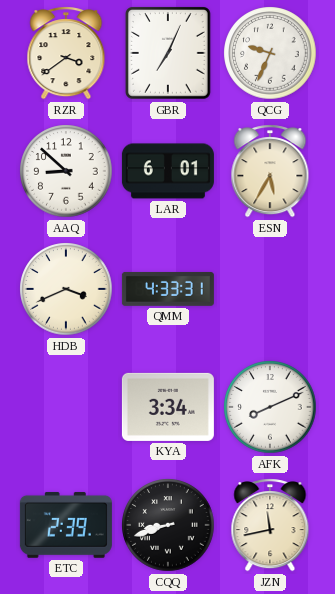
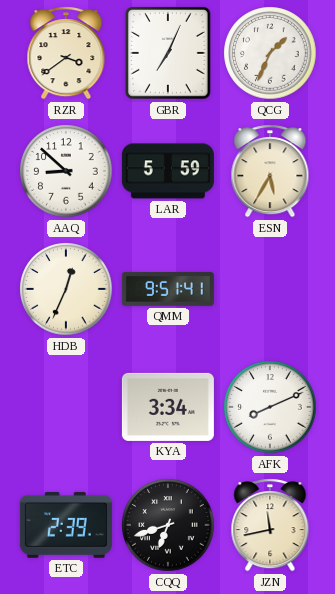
QCG: 9:34 -> 1:34 (270, 53)
LAR: 6:01 -> 5:59 (168, 171)
HDB: 3:41 -> 12:34 (66, 289)
QMM: 4:33 -> 9:51 (168, 289)
CQQ: 8:42 -> 6:42 (168, 525)
